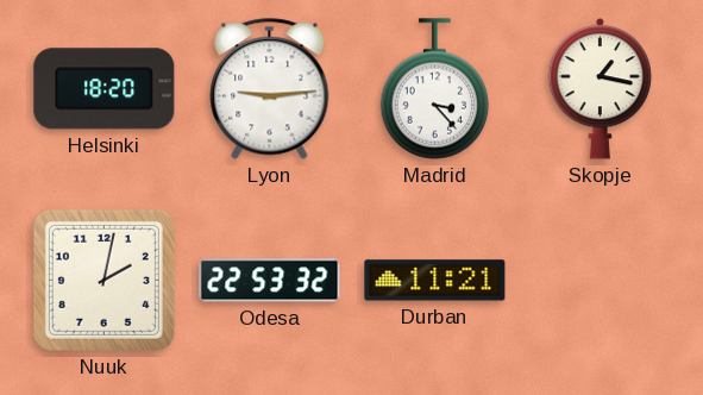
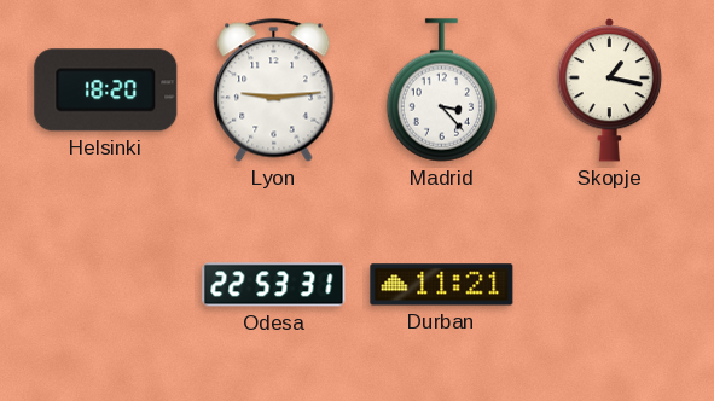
Nuuk: 2:02 -> none (103, 280)
Odesa: 22:53:32 -> 22:53:31 (274, 285)
